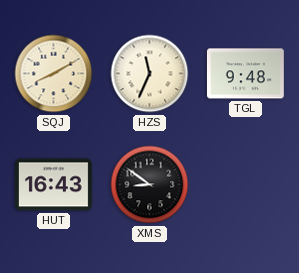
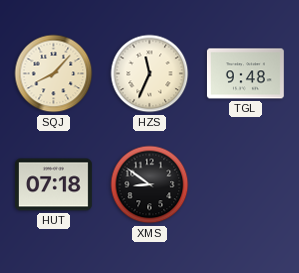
SQJ: 8:10 -> 8:07 (54, 74)
HUT: 16:43 -> 07:18 (53, 185)
